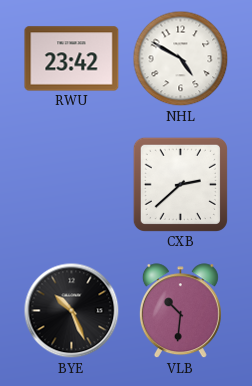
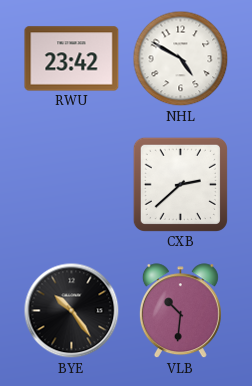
BYE: 10:26 -> 10:24 (72, 311)
